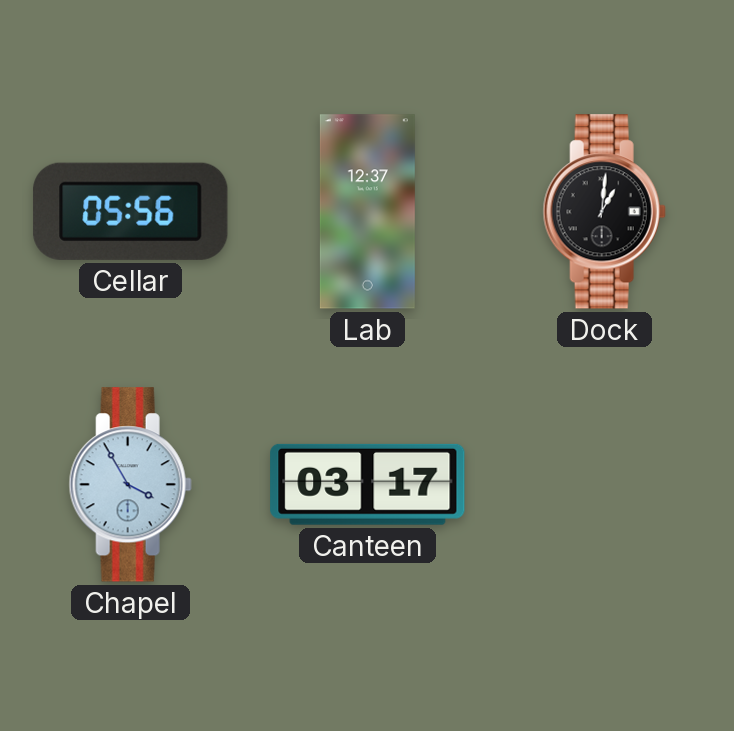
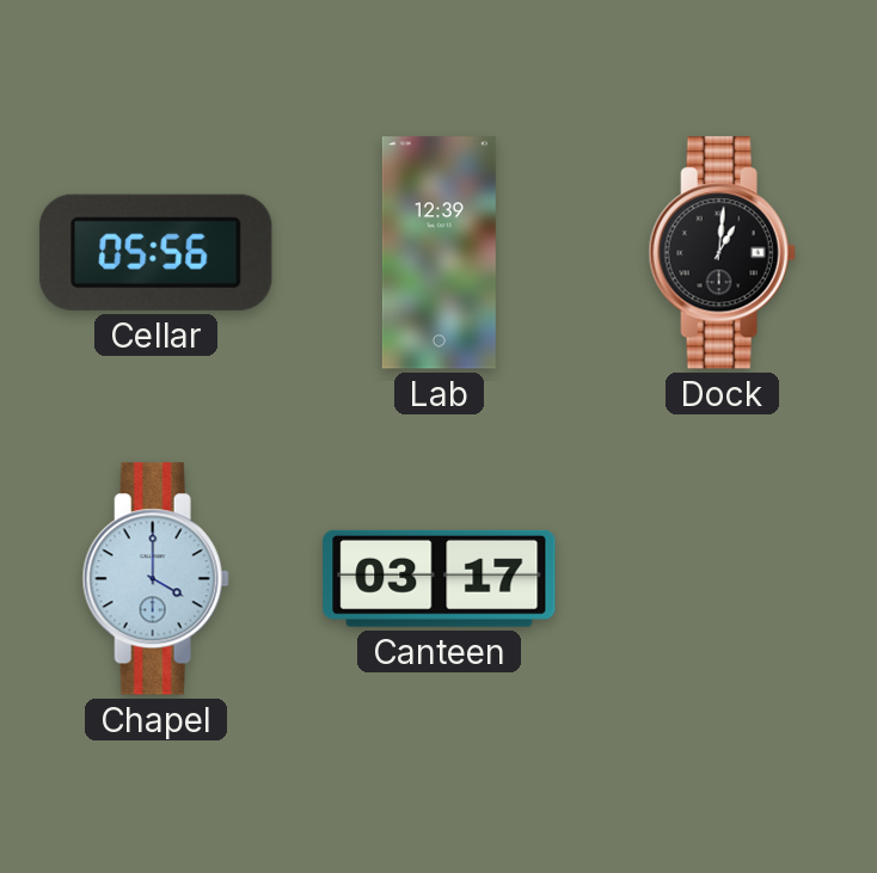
Lab: 12:37 -> 12:39 (438, 253)
Chapel: 3:55 -> 4:00 (155, 579)
